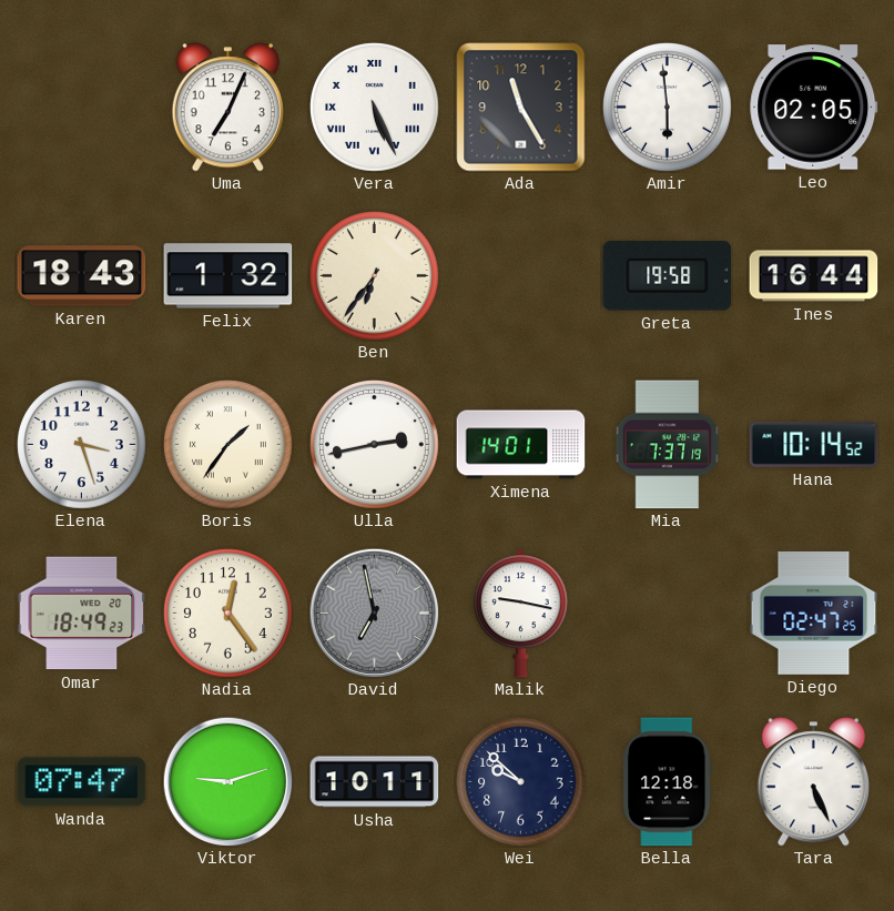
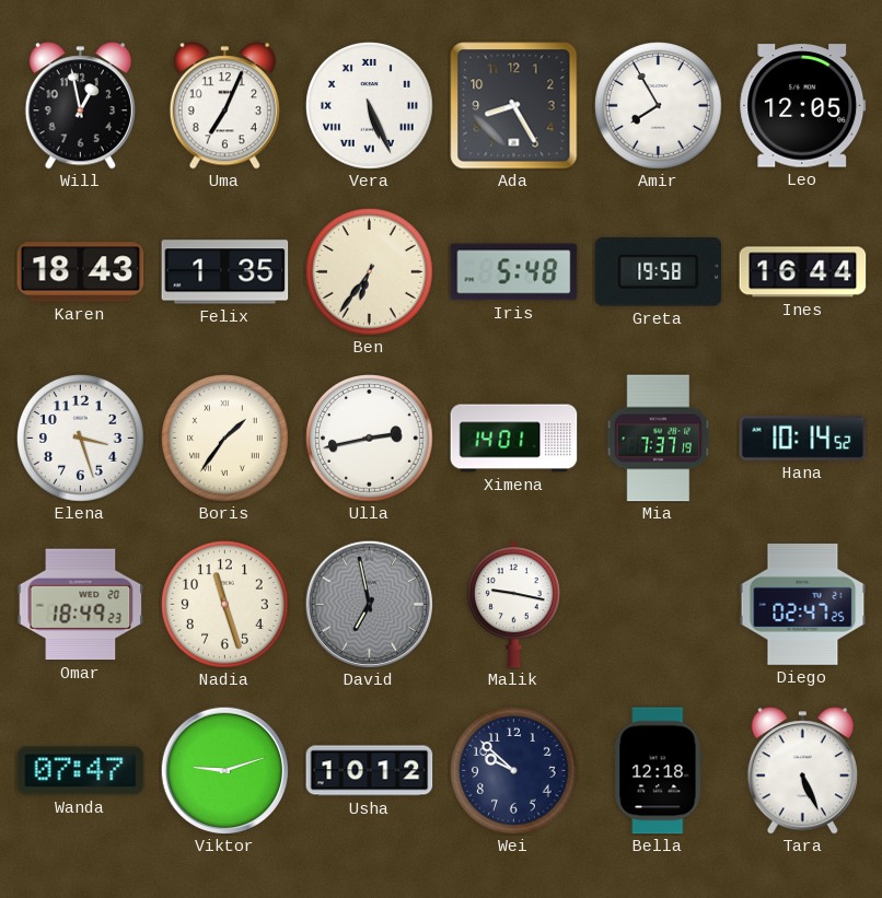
Will: none -> 12:58 (80, 106)
Ada: 11:25 -> 8:25 (514, 106)
Amir: 5:59 -> 7:55 (659, 106)
Leo: 02:05 -> 12:05 (803, 106)
Felix: 1:32 -> 1:35 (225, 272)
Iris: none -> 5:48 (514, 272)
Nadia: 12:24 -> 11:27 (225, 605)
Usha: 10:11 -> 10:12 (370, 771)
